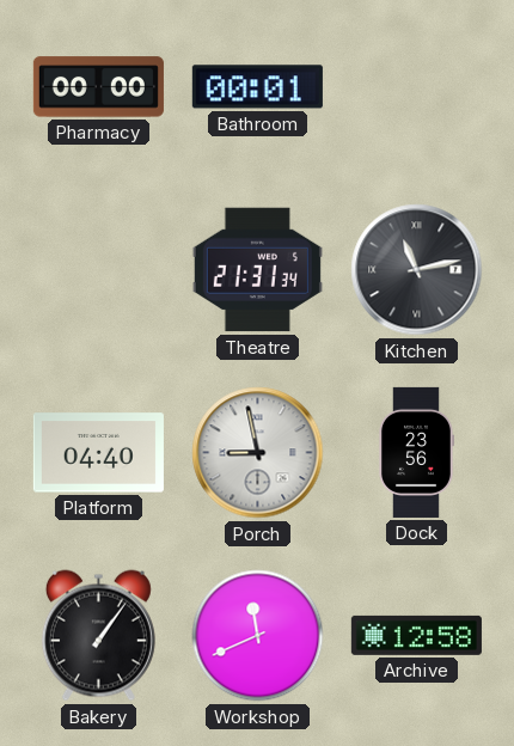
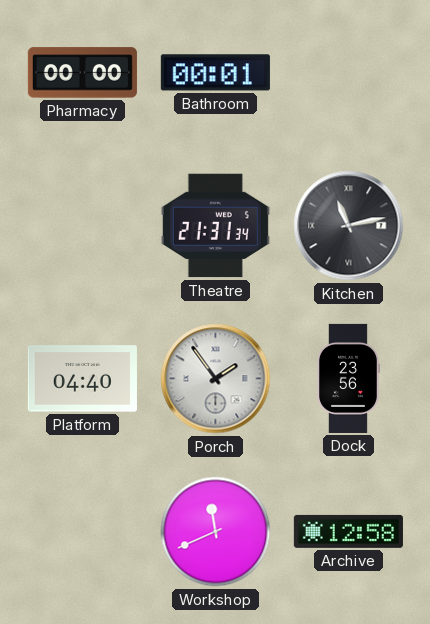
Porch: 8:58 -> 1:54 (216, 379)
Bakery: 1:06 -> none (98, 636)
